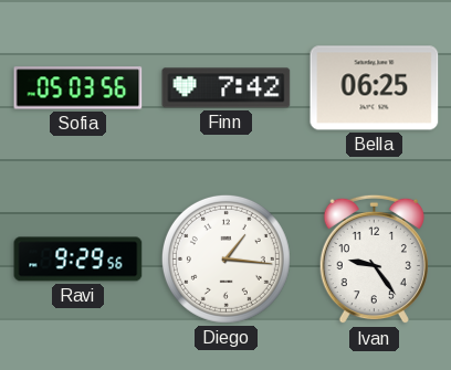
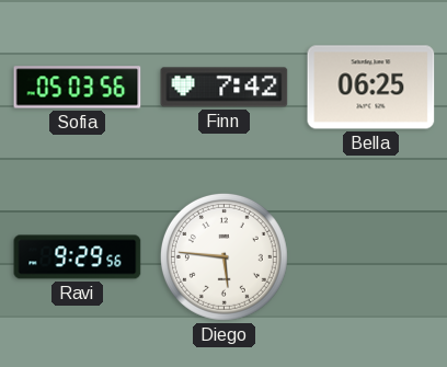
Diego: 1:16 -> 5:46 (224, 256)
Ivan: 9:24 -> none (374, 260)
